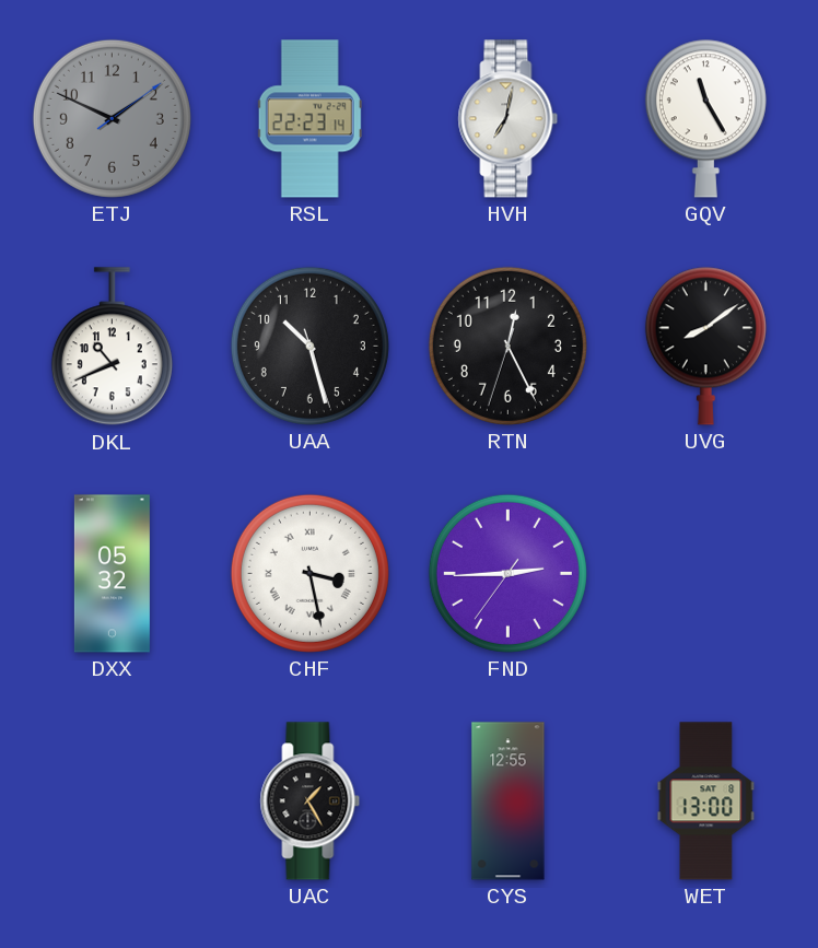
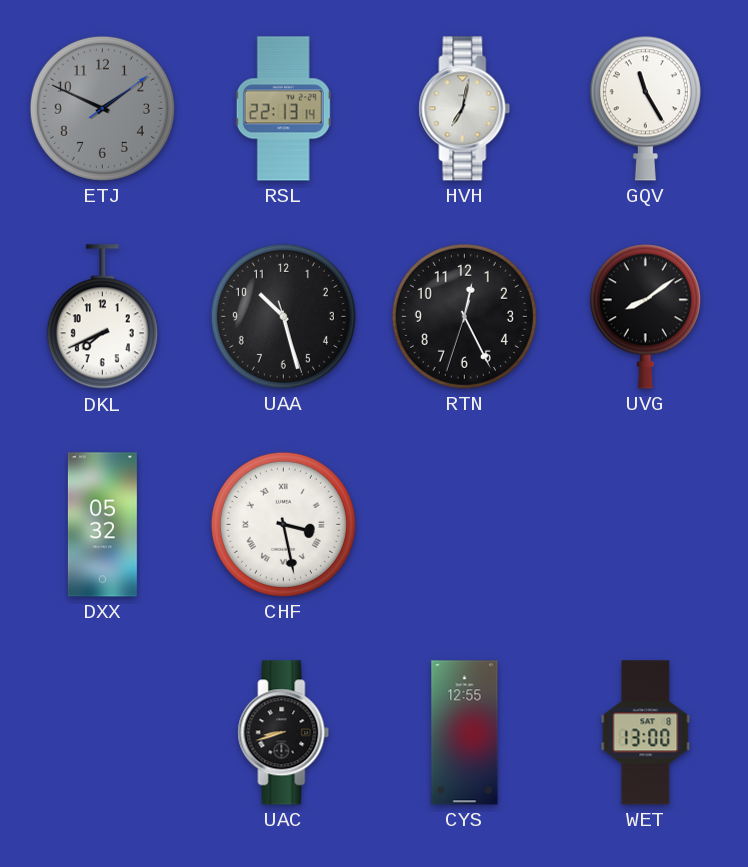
RSL: 22:23 -> 22:13 (283, 109)
DKL: 10:41 -> 7:41 (102, 317)
FND: 2:44 -> none (507, 573)
UAC: 1:25 -> 8:42 (284, 733)
